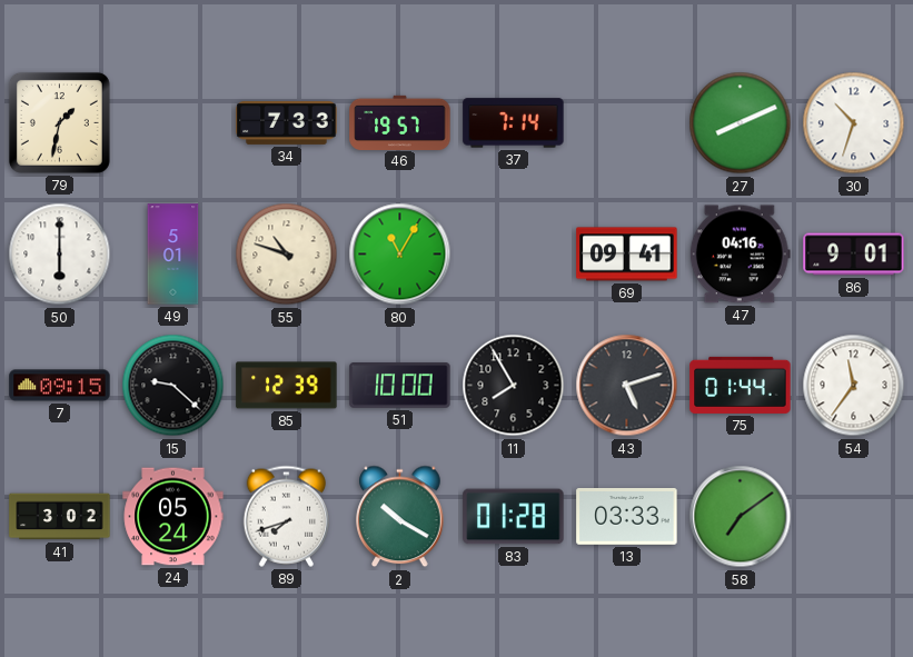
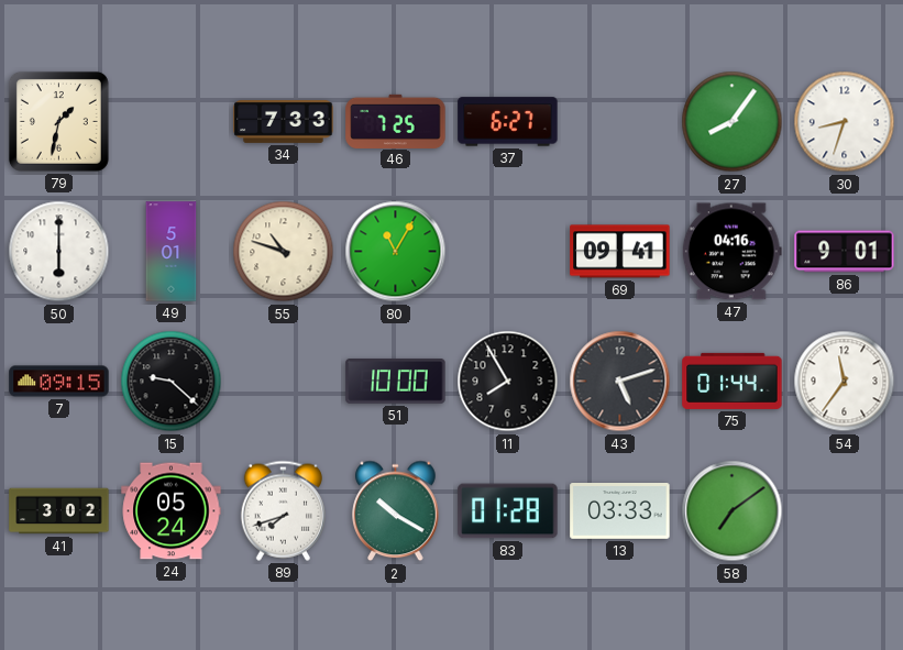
46: 19:57 -> 7:25 (396, 121)
37: 7:14 -> 6:27 (508, 122)
27: 8:11 -> 8:06 (733, 122)
30: 10:33 -> 8:33 (845, 122)
85: 12:39 -> none (287, 386)
